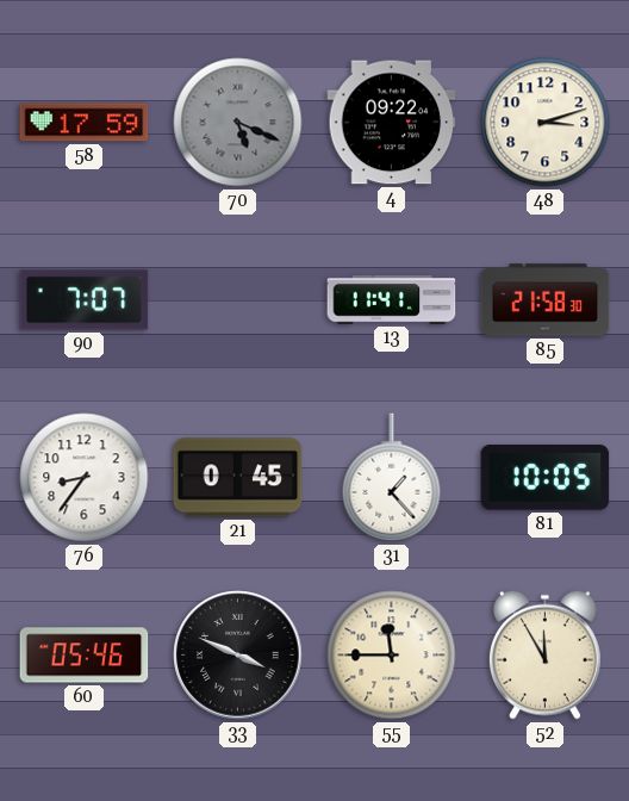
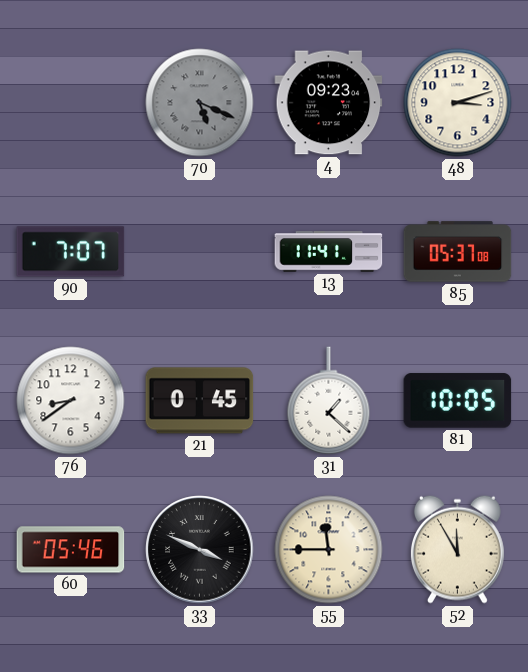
58: 17:59 -> none (85, 123)
4: 09:22 -> 09:23 (329, 103)
85: 21:58 -> 05:37 (458, 252)
76: 8:36 -> 8:39 (71, 401)
31: 1:23 -> 1:22 (329, 401)
